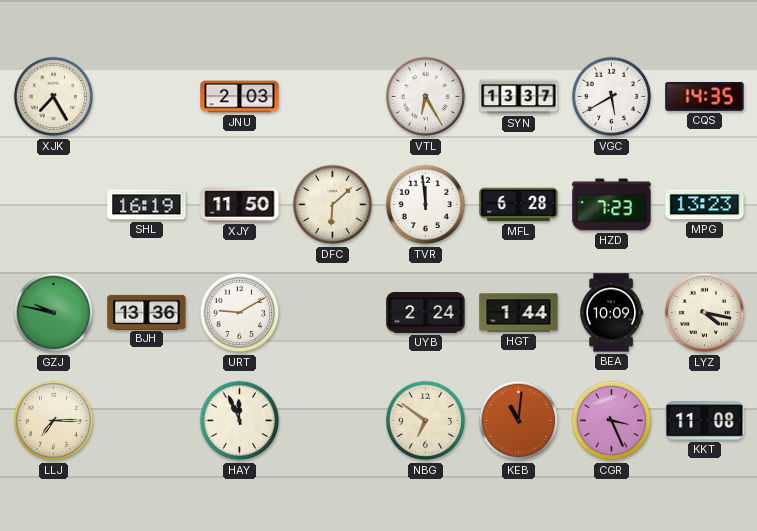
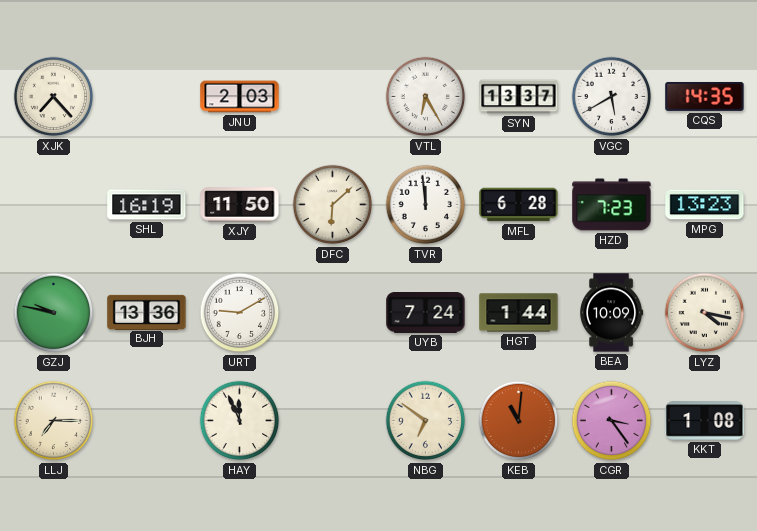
XJK: 7:25 -> 7:23 (54, 97)
UYB: 2:24 -> 7:24 (426, 313)
CGR: 3:26 -> 3:24 (612, 421)
KKT: 11:08 -> 1:08 (705, 421)
